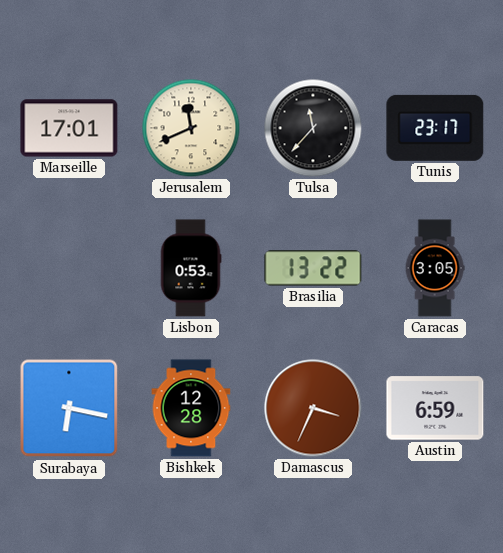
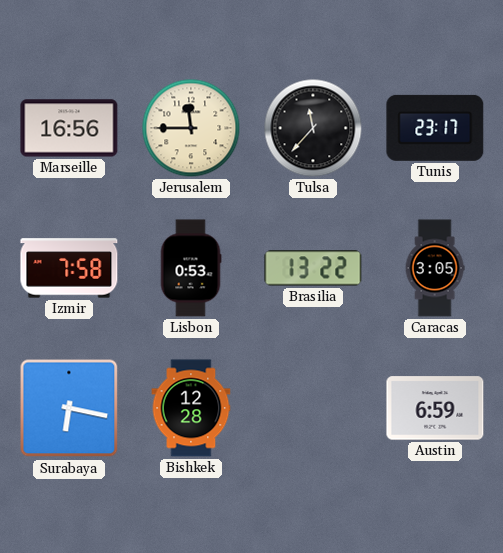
Marseille: 17:01 -> 16:56 (69, 128)
Jerusalem: 11:41 -> 11:45 (191, 128)
Izmir: none -> 7:58 (69, 268)
Damascus: 3:34 -> none (313, 408)
